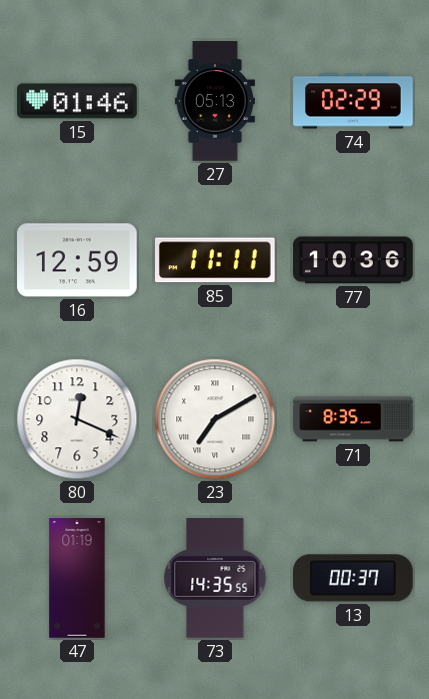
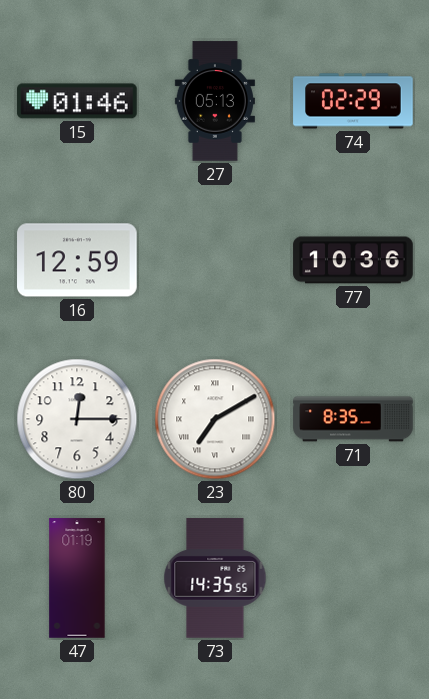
85: 11:11 -> none (216, 260)
80: 12:19 -> 12:15 (77, 419)
13: 00:37 -> none (354, 578)
